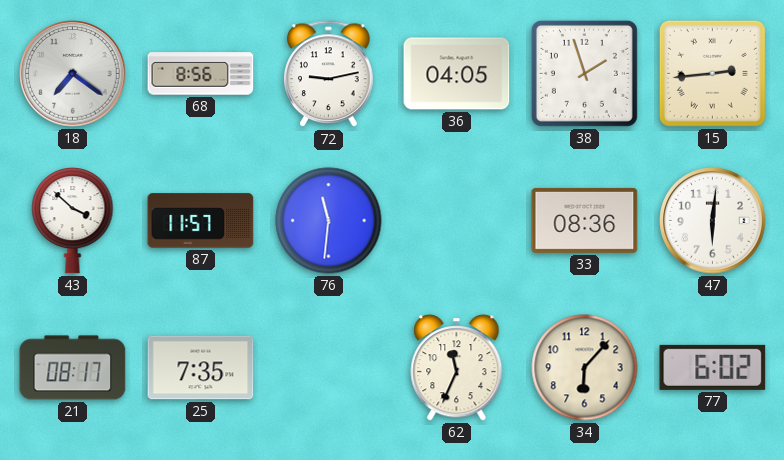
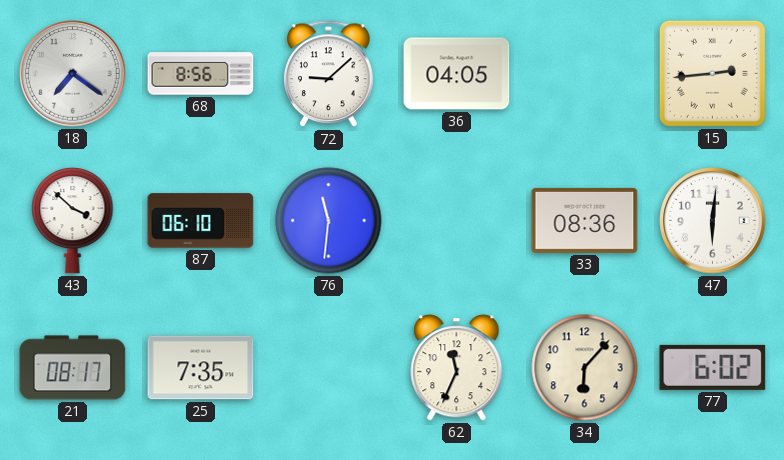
72: 9:13 -> 9:08 (329, 74)
38: 1:57 -> none (584, 73)
87: 11:57 -> 06:10 (201, 221)
